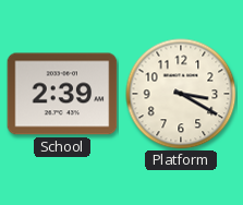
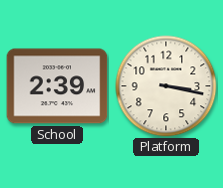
Platform: 3:20 -> 3:17 (166, 86)
